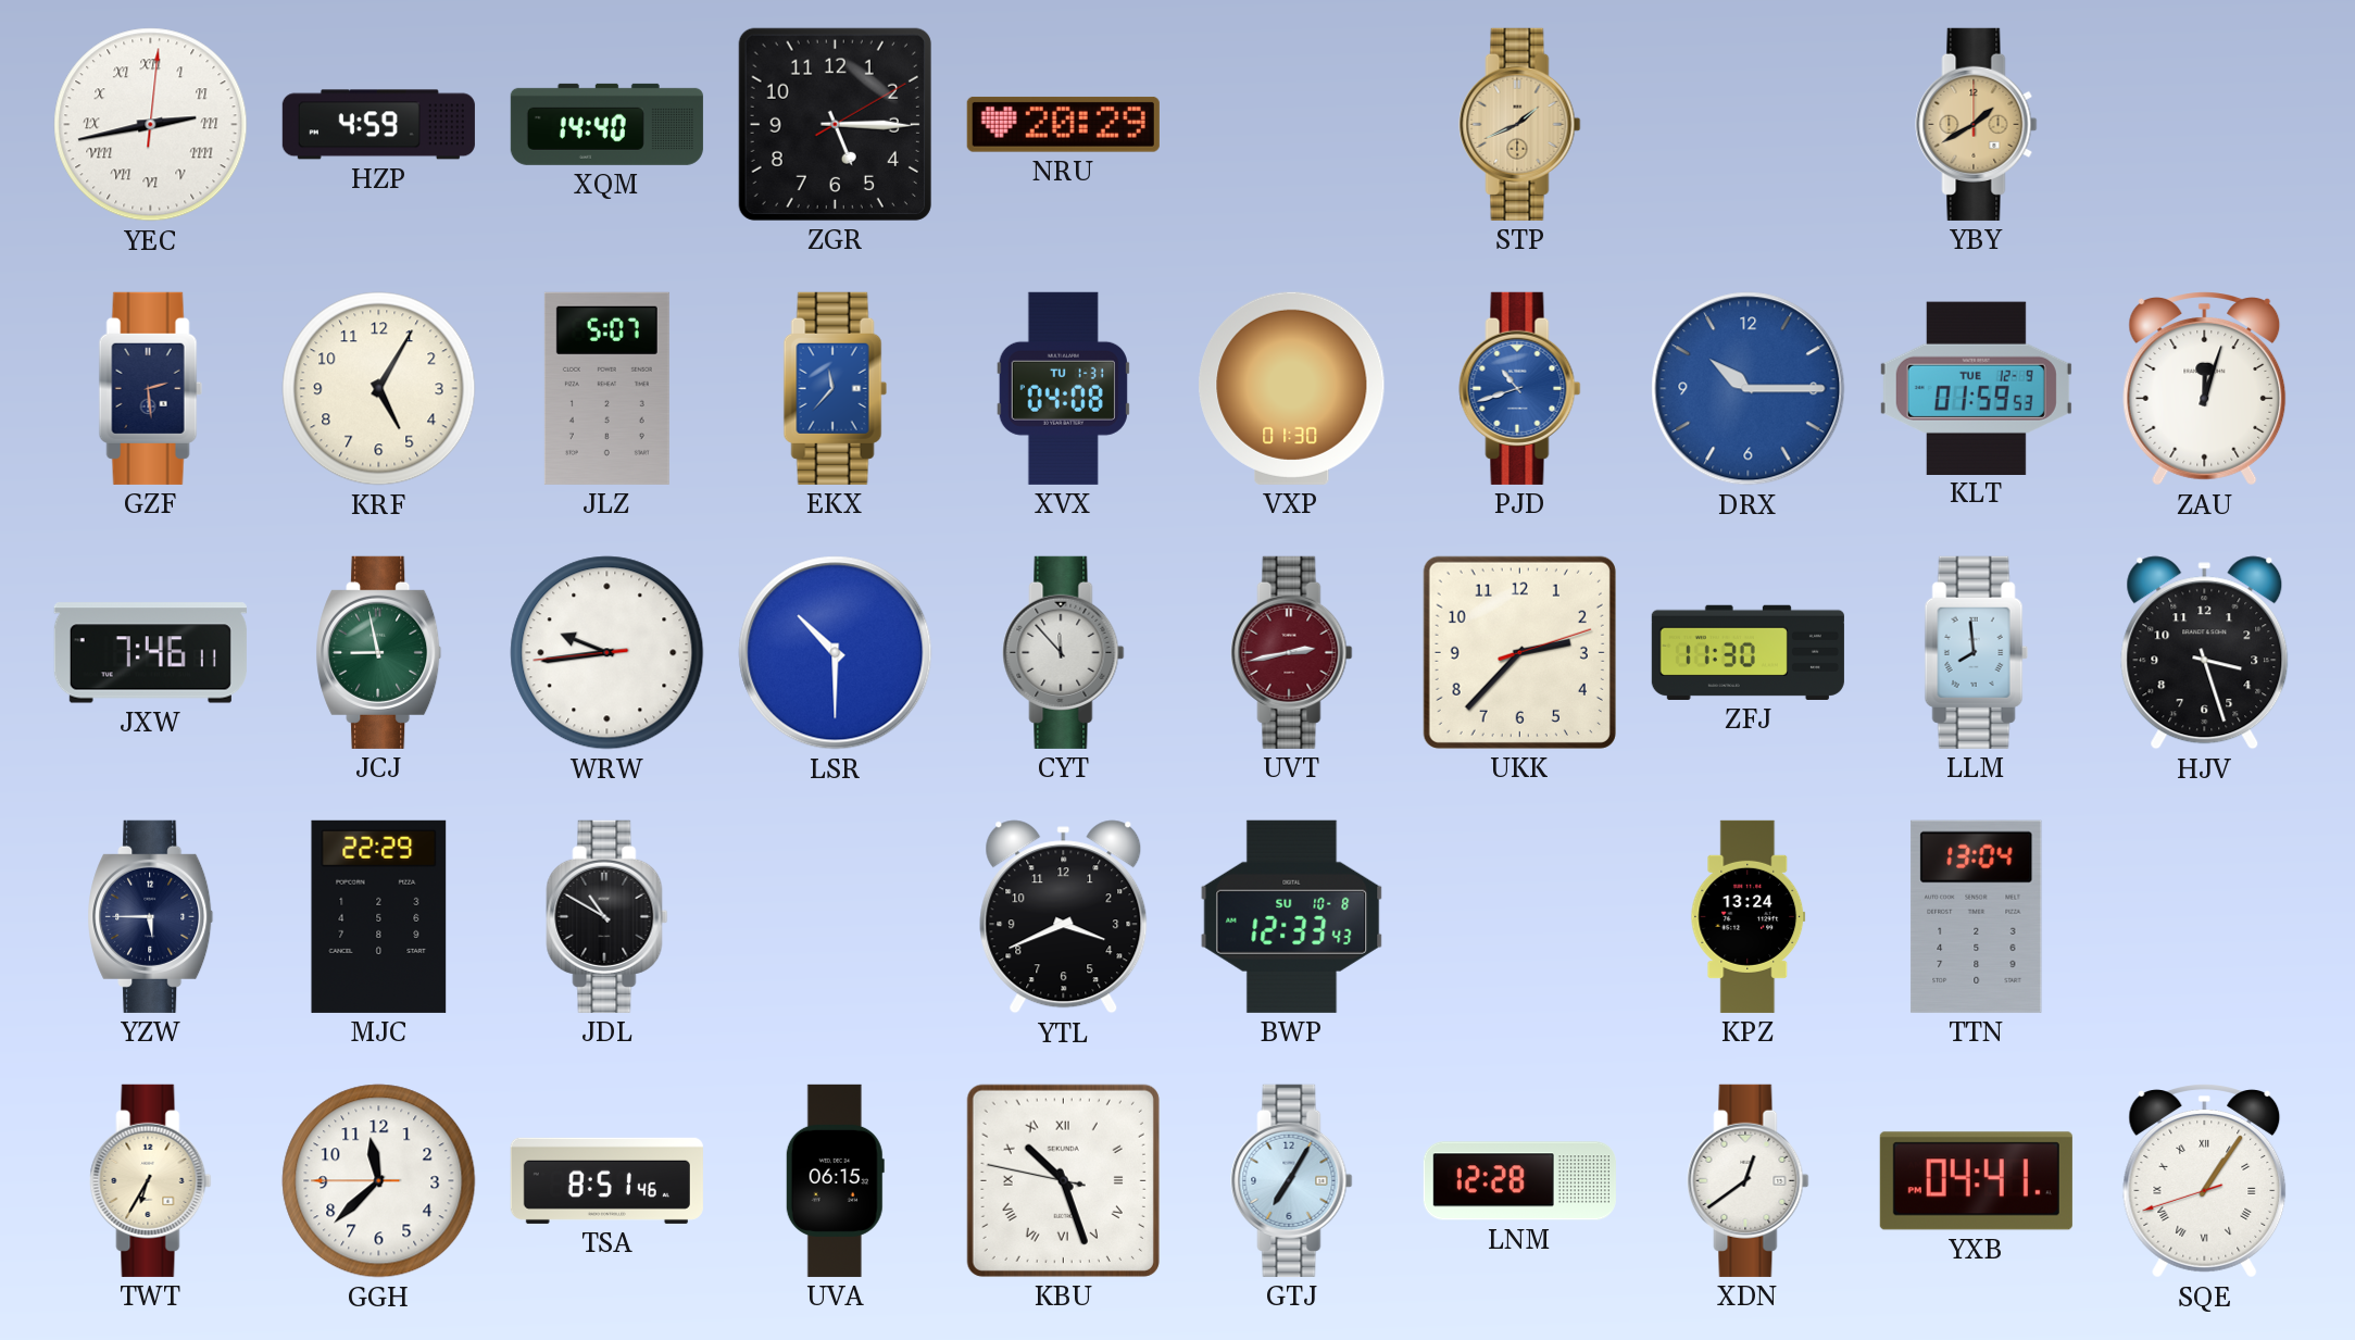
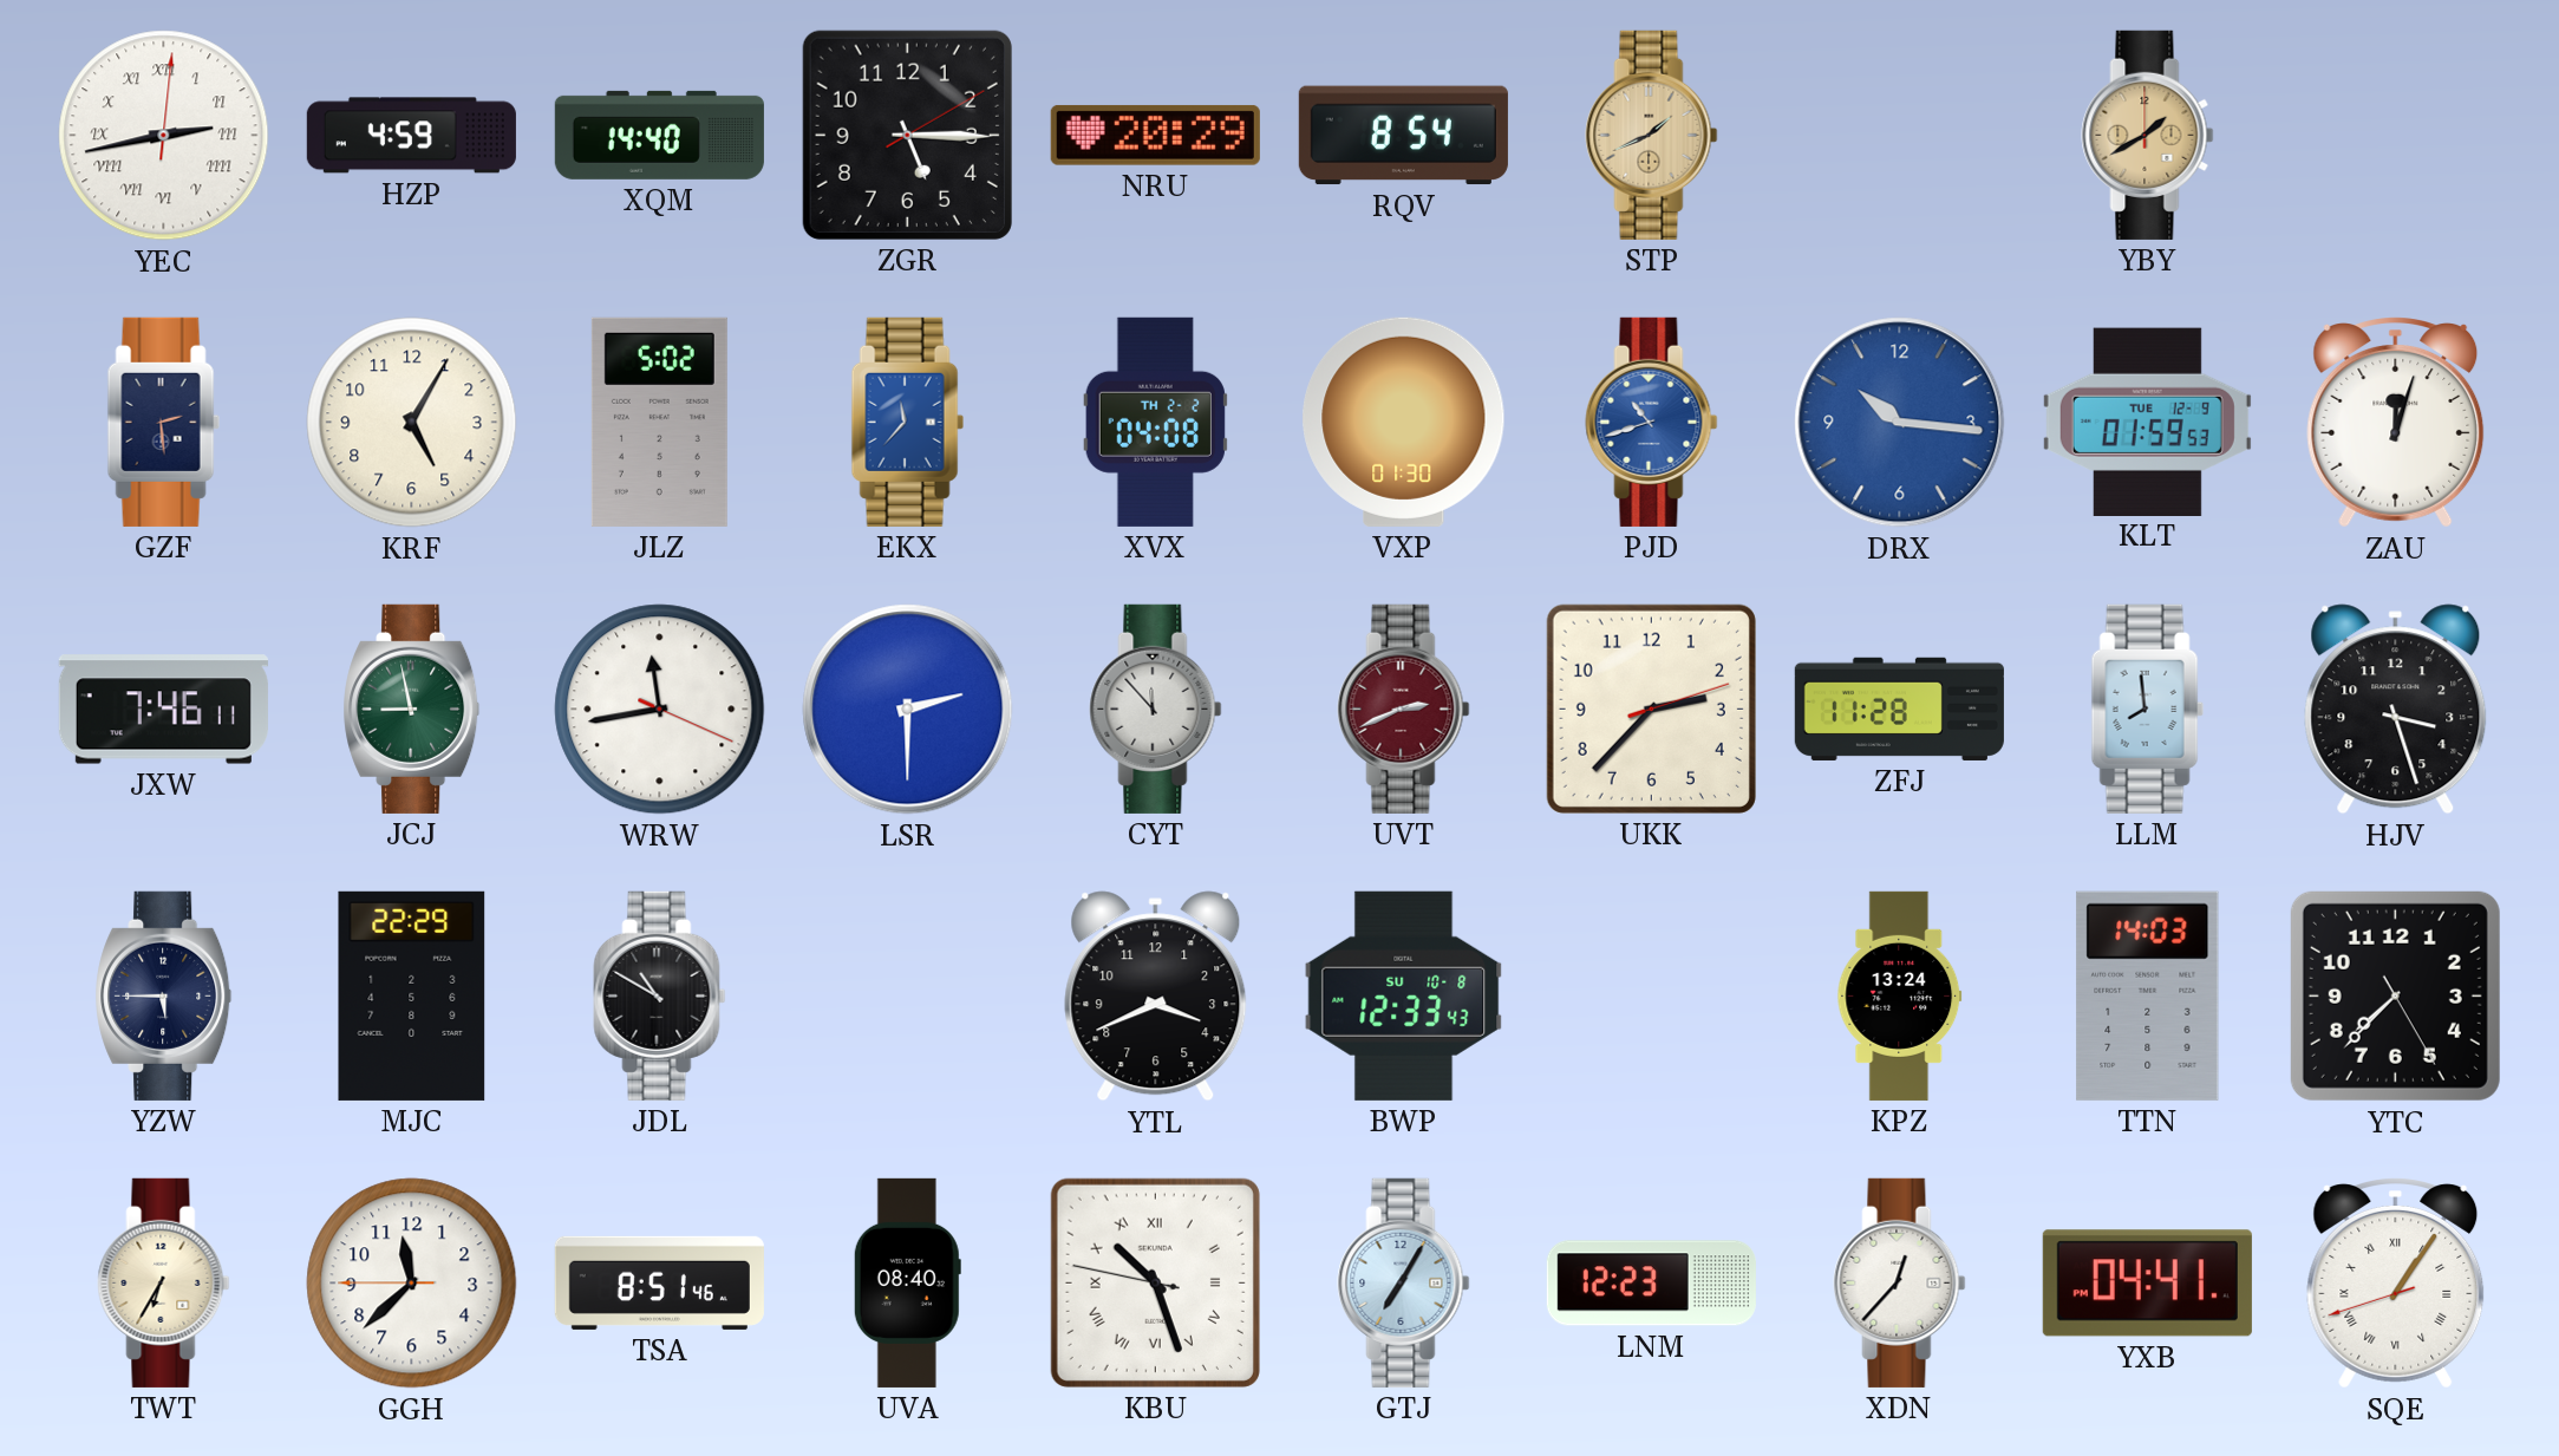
RQV: none -> 8:54 (1403, 136)
JLZ: 5:07 -> 5:02 (659, 422)
XVX date: TU 1-31 -> TH 2-2 (1155, 422)
DRX: 10:15 -> 10:16 (1900, 423)
WRW: 9:43 -> 11:43 (660, 710)
LSR: 10:30 -> 2:30 (908, 710)
UVT: 2:43 -> 2:41 (1404, 709)
ZFJ: 11:30 -> 11:28 (1899, 709)
TTN: 13:04 -> 14:03 (2148, 995)
YTC: none -> 7:37 (2395, 995)
UVA: 06:15 -> 08:40 (907, 1282)
LNM: 12:28 -> 12:23 (1651, 1284)
XDN: 12:39 -> 12:37 (1900, 1282)
